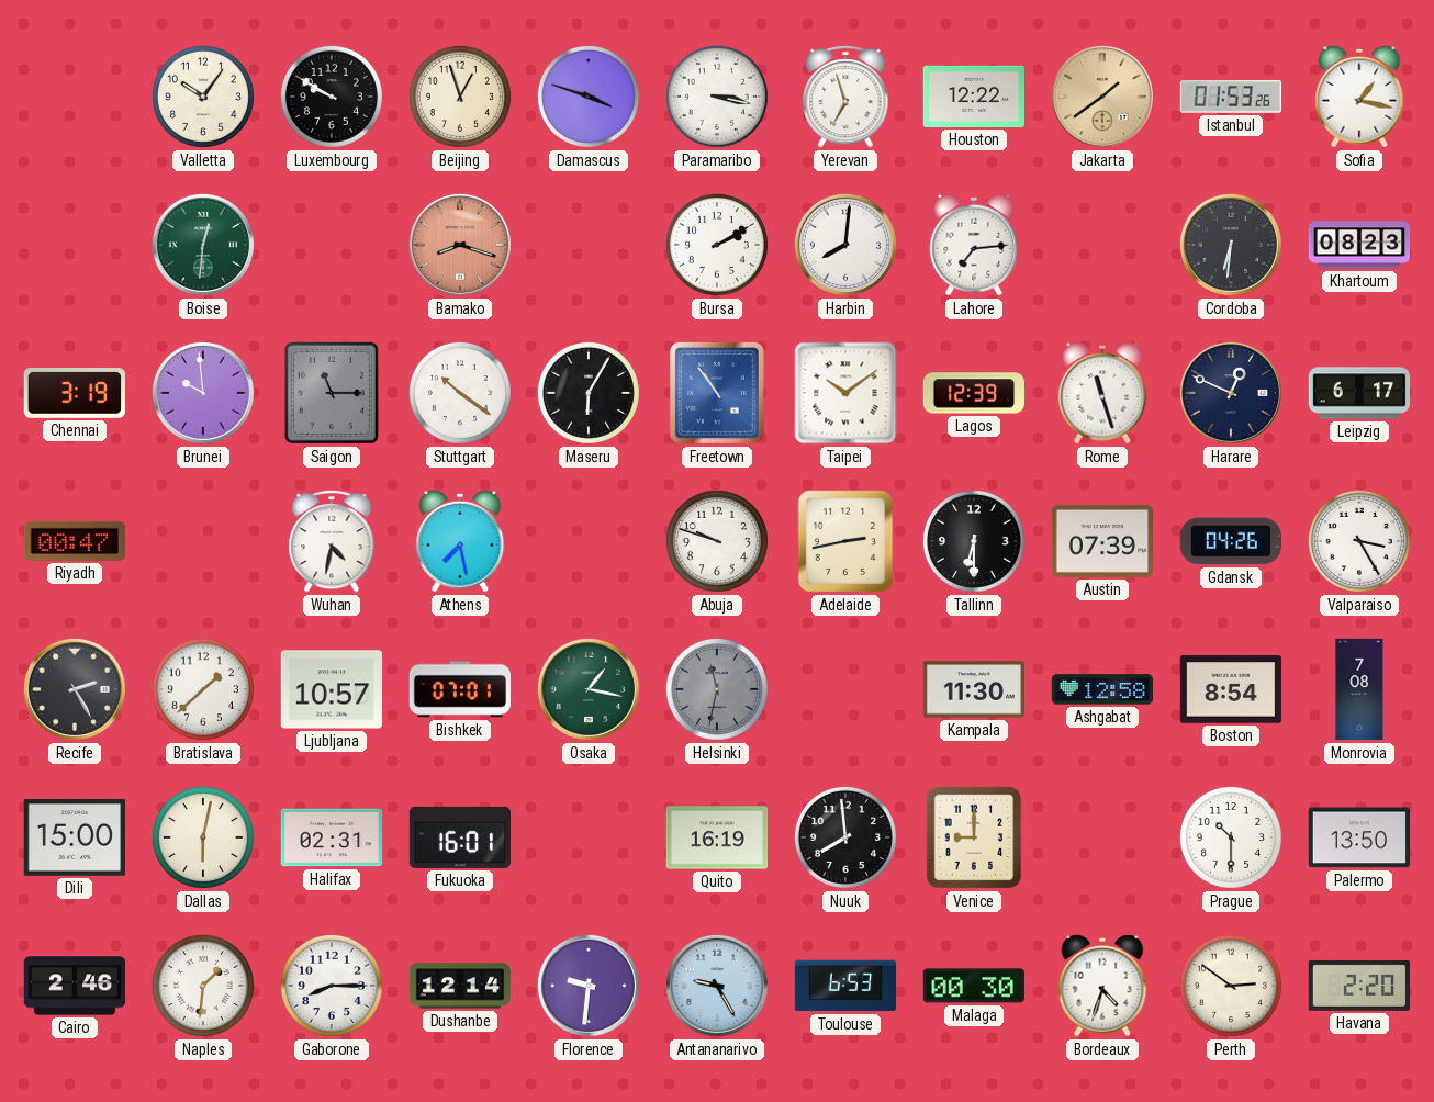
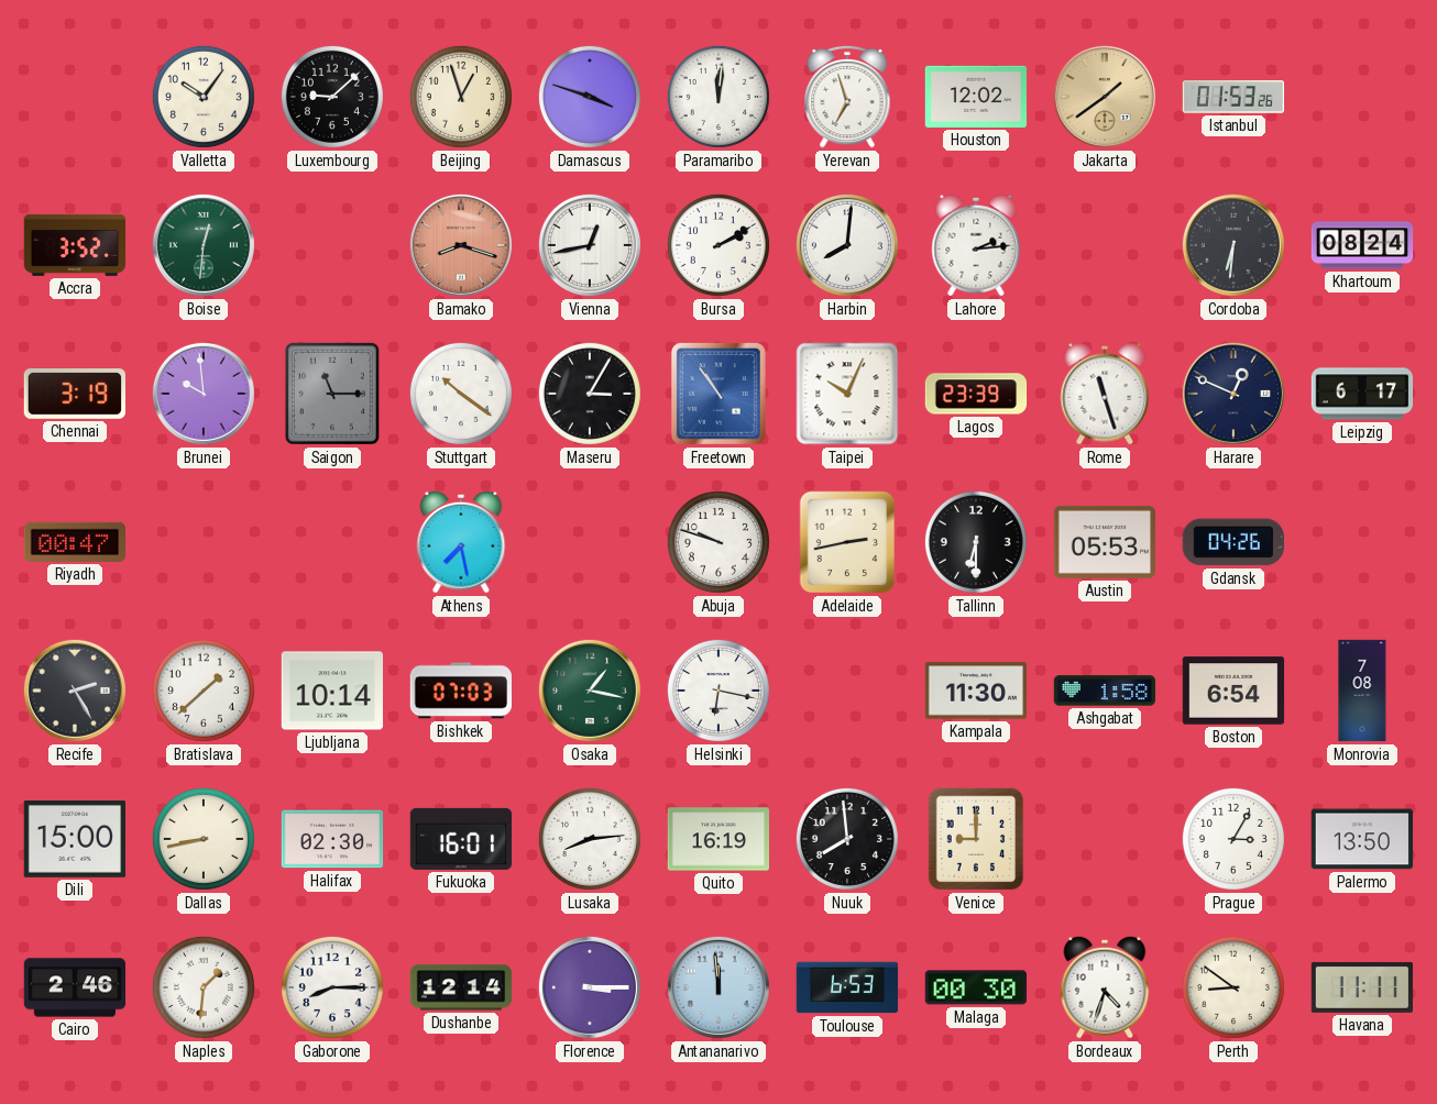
Luxembourg: 9:50 -> 9:08 (332, 97)
Paramaribo: 3:17 -> 12:01 (718, 97)
Houston: 12:22 -> 12:02 (976, 97)
Sofia: 1:17 -> none (1359, 97)
Accra: none -> 3:52 (75, 245)
Vienna: none -> 12:43 (590, 245)
Lahore: 7:14 -> 2:14 (976, 245)
Khartoum: 08:23 -> 08:24 (1362, 245)
Maseru: 6:05 -> 3:05 (590, 394)
Taipei: 10:09 -> 10:04 (847, 394)
Lagos: 12:39 -> 23:39 (976, 394)
Wuhan: 4:32 -> none (332, 541)
Austin: 07:39 -> 05:53 (1105, 542)
Valparaiso: 3:25 -> none (1359, 541)
Ljubljana: 10:57 -> 10:14 (332, 691)
Bishkek: 07:01 -> 07:03 (460, 691)
Helsinki: 11:32 -> 6:17 (718, 691)
Helsinki dial: grey -> white (718, 691)
Ashgabat: 12:58 -> 1:58 (1105, 691)
Boston: 8:54 -> 6:54 (1233, 691)
Dallas: 6:02 -> 8:43 (204, 839)
Halifax: 02:31 -> 02:30 (332, 839)
Lusaka: none -> 8:14 (590, 839)
Prague: 10:30 -> 3:05 (1233, 839)
Florence: 9:31 -> 3:15 (590, 987)
Antananarivo: 9:25 -> 11:59 (718, 987)
Perth: 2:51 -> 8:51 (1233, 987)
Havana: 2:20 -> 11:11 (1362, 987)
